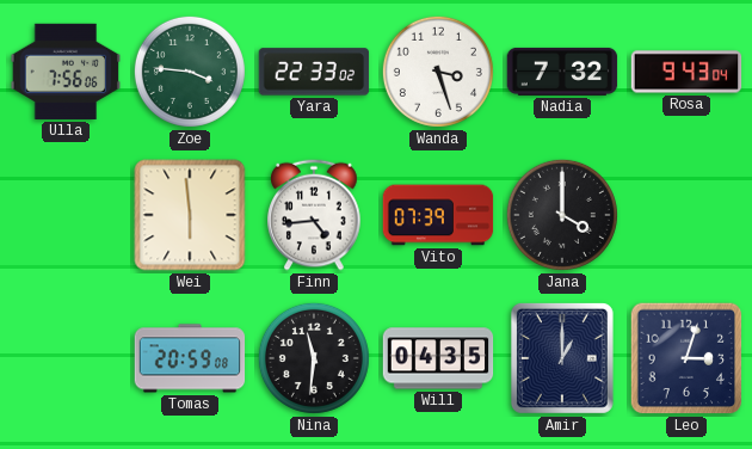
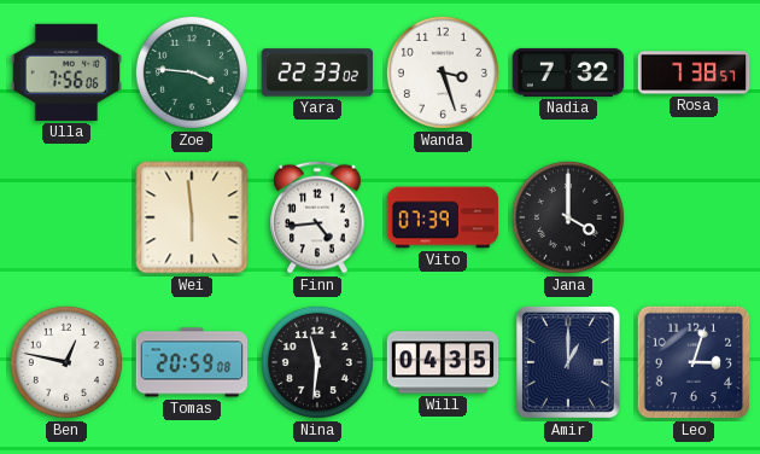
Rosa: 9:43 -> 7:38 (694, 72)
Ben: none -> 12:47 (66, 362)
